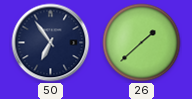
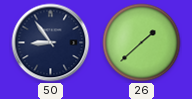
50: 6:54 -> 8:54 (51, 43)
